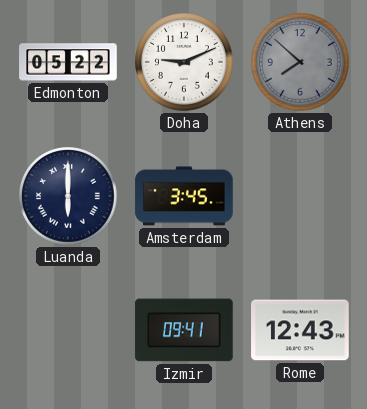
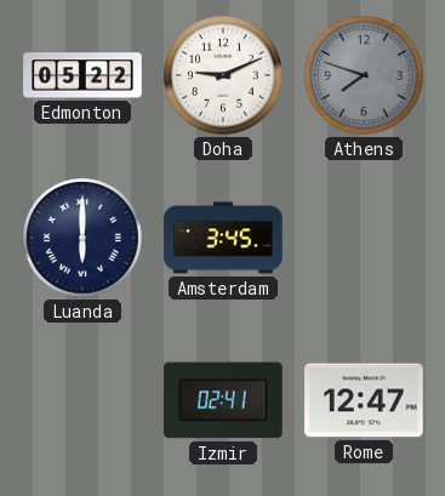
Athens: 7:52 -> 7:48 (365, 76)
Izmir: 09:41 -> 02:41 (223, 400)
Rome: 12:43 -> 12:47 (364, 400)
